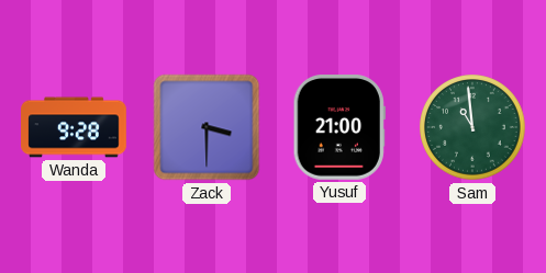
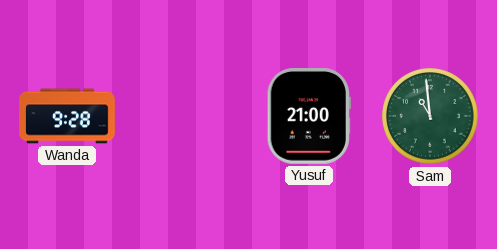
Zack: 3:30 -> none (207, 127)
